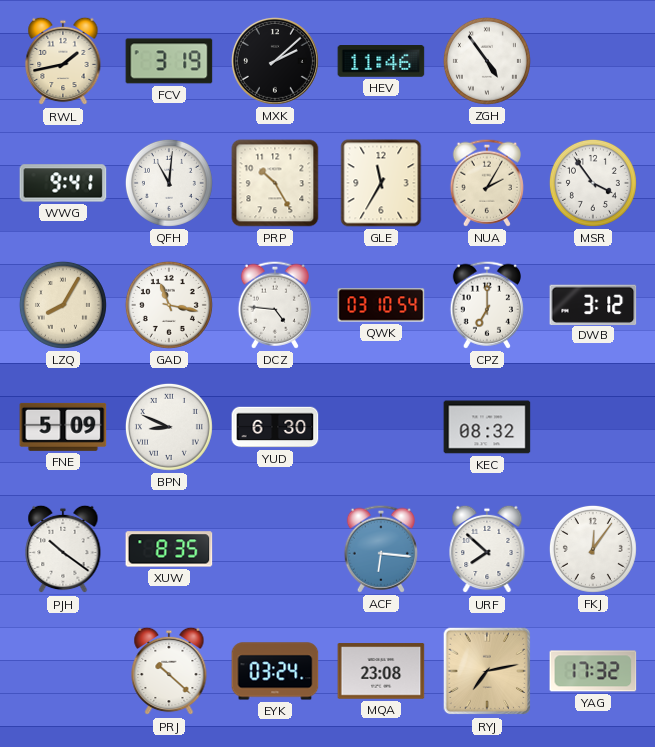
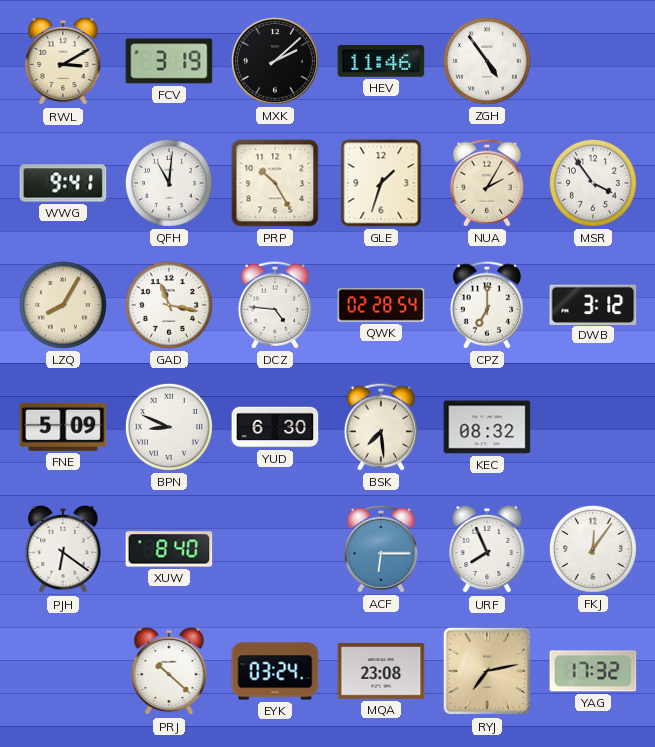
RWL: 1:43 -> 3:10 (63, 61)
GLE: 11:35 -> 1:33 (381, 183)
QWK: 03:10 -> 02:28 (381, 305)
BSK: none -> 7:29 (381, 427)
PJH: 10:21 -> 6:21 (63, 549)
XUW: 8:35 -> 8:40 (169, 549)
ACF: 6:16 -> 6:15 (381, 549)
URF: 7:52 -> 7:56 (487, 549)
